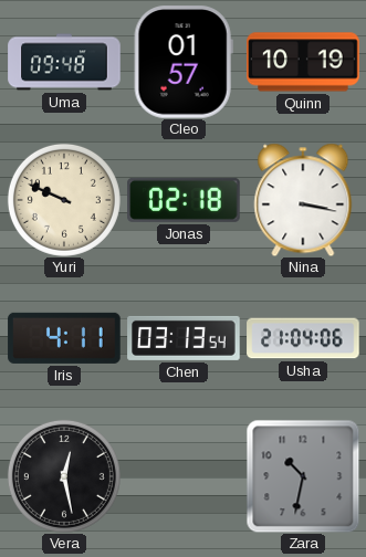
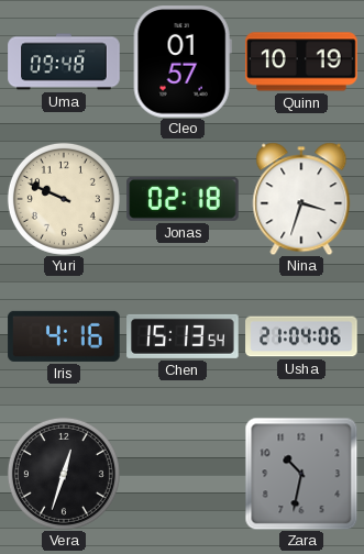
Nina: 3:17 -> 3:33 (301, 199)
Iris: 4:11 -> 4:16 (64, 336)
Chen: 03:13 -> 15:13 (183, 336)
Vera: 12:28 -> 12:33 (64, 474)
